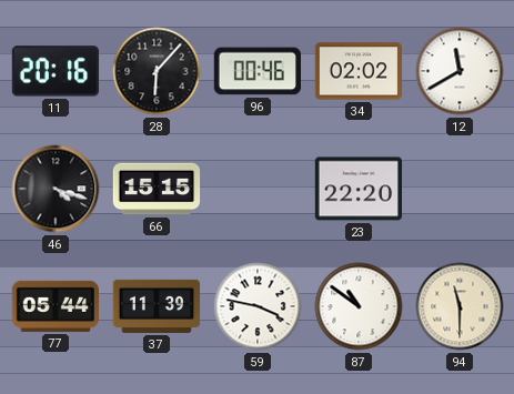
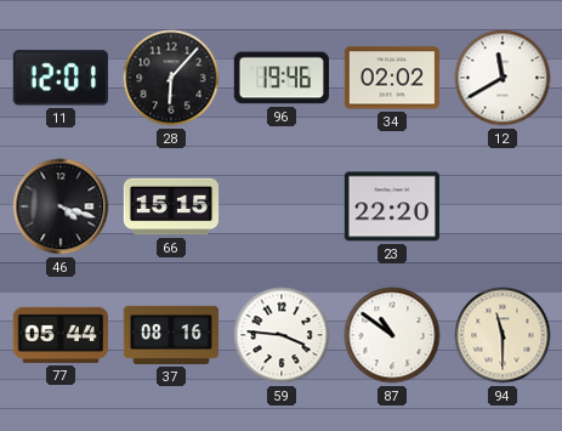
11: 20:16 -> 12:01 (59, 78)
96: 00:46 -> 19:46 (280, 78)
37: 11:39 -> 08:16 (171, 335)
59: 3:47 -> 3:46 (282, 335)
